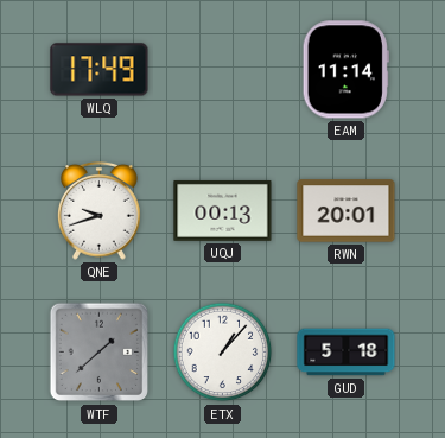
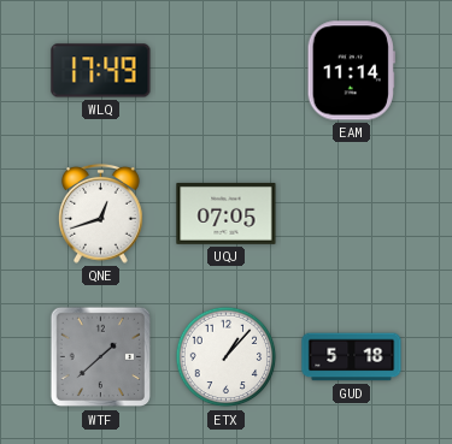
QNE: 9:42 -> 12:42 (101, 213)
UQJ: 00:13 -> 07:05 (227, 213)
RWN: 20:01 -> none (347, 211)
